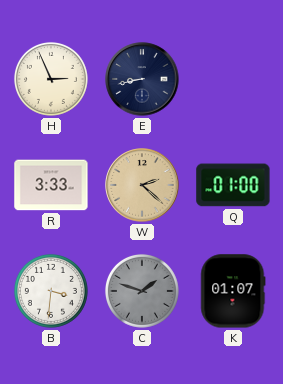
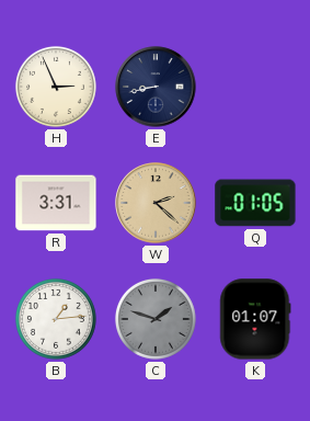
R: 3:33 -> 3:31 (56, 203)
Q: 01:00 -> 01:05 (255, 203)
B: 3:31 -> 1:14 (56, 319)
